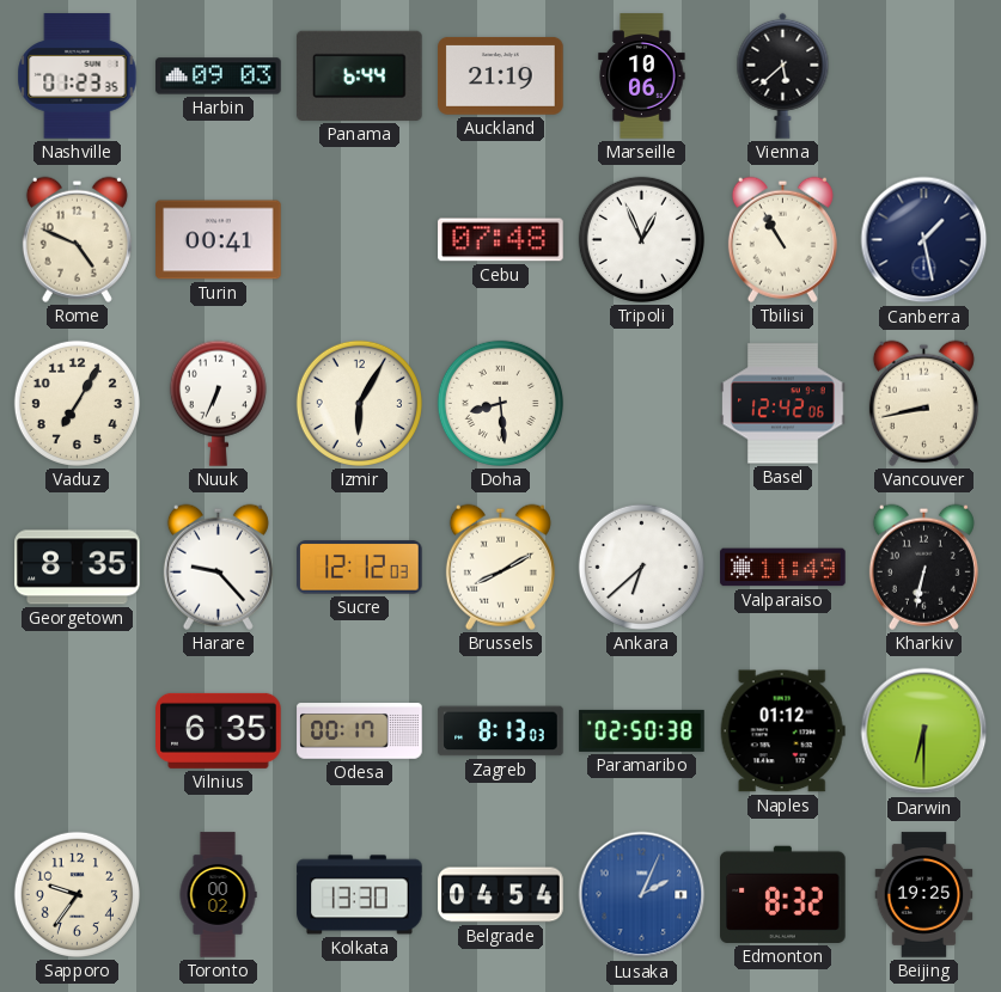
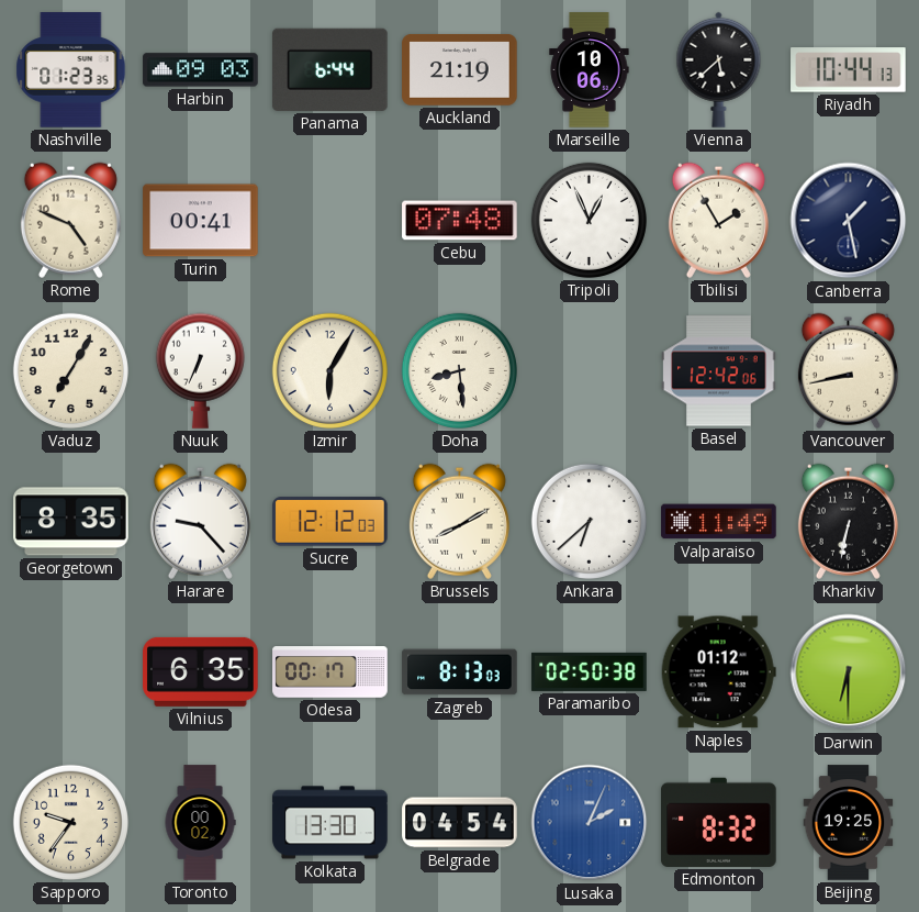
Riyadh: none -> 10:44 (849, 70)
Tbilisi: 10:55 -> 1:55 (718, 220)
